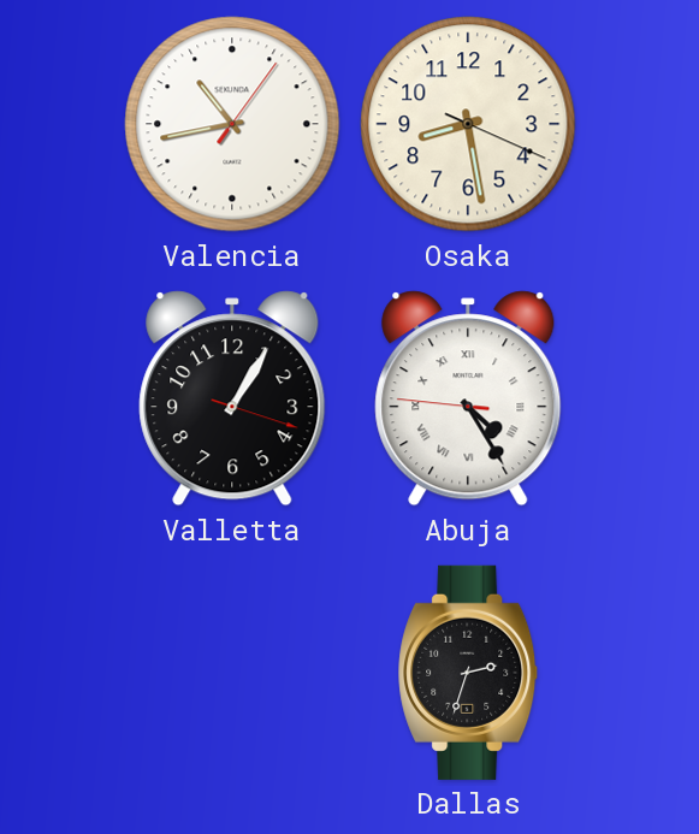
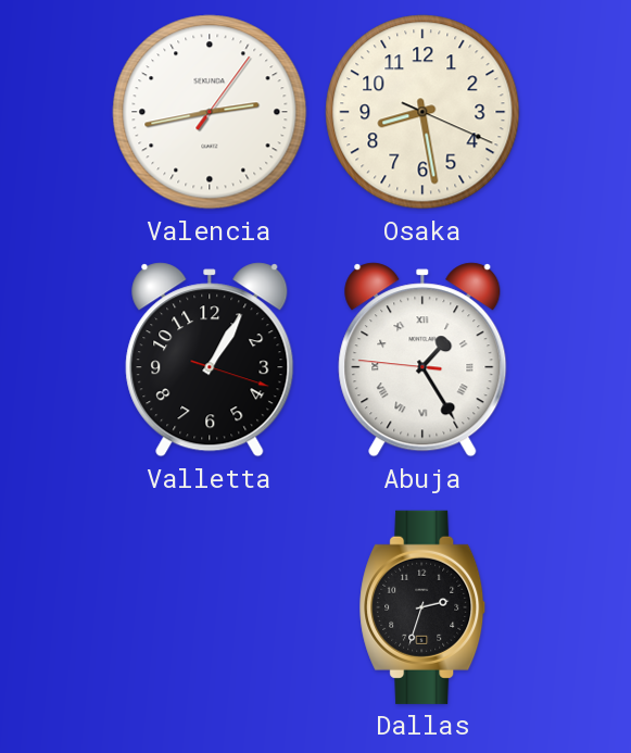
Valencia: 10:43 -> 2:43 (210, 112)
Abuja: 4:24 -> 1:24 (422, 360)
